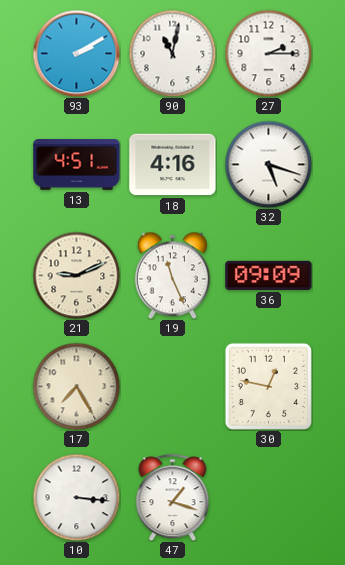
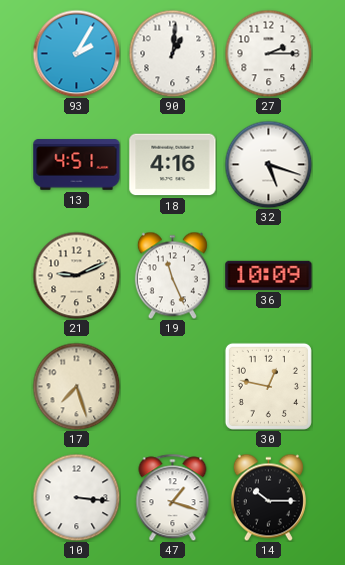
93: 2:10 -> 2:05 (76, 53)
90: 11:02 -> 1:01 (172, 53)
36: 09:09 -> 10:09 (269, 275)
17: 7:25 -> 7:27 (76, 386)
14: none -> 10:15 (268, 497)
